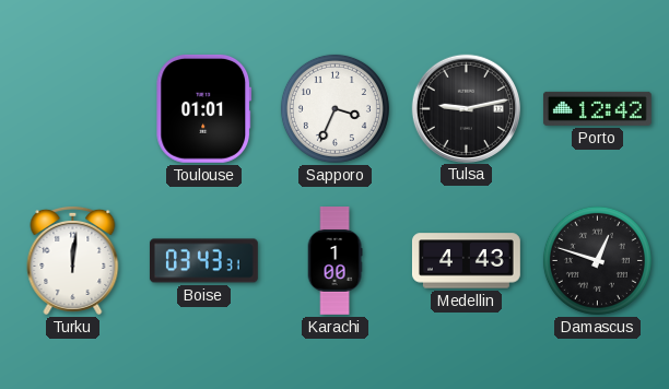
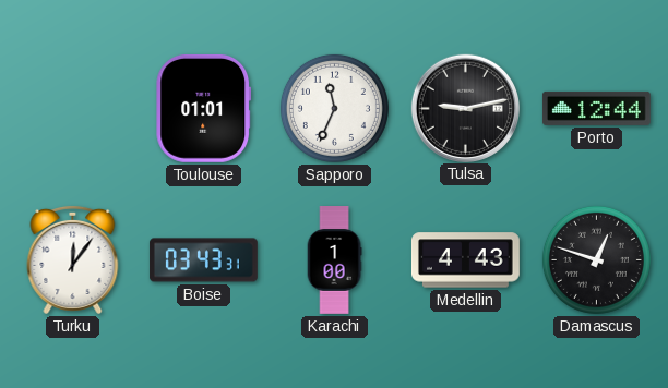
Sapporo: 3:34 -> 11:34 (334, 108)
Porto: 12:42 -> 12:44 (596, 108)
Turku: 12:01 -> 12:06 (73, 259)
